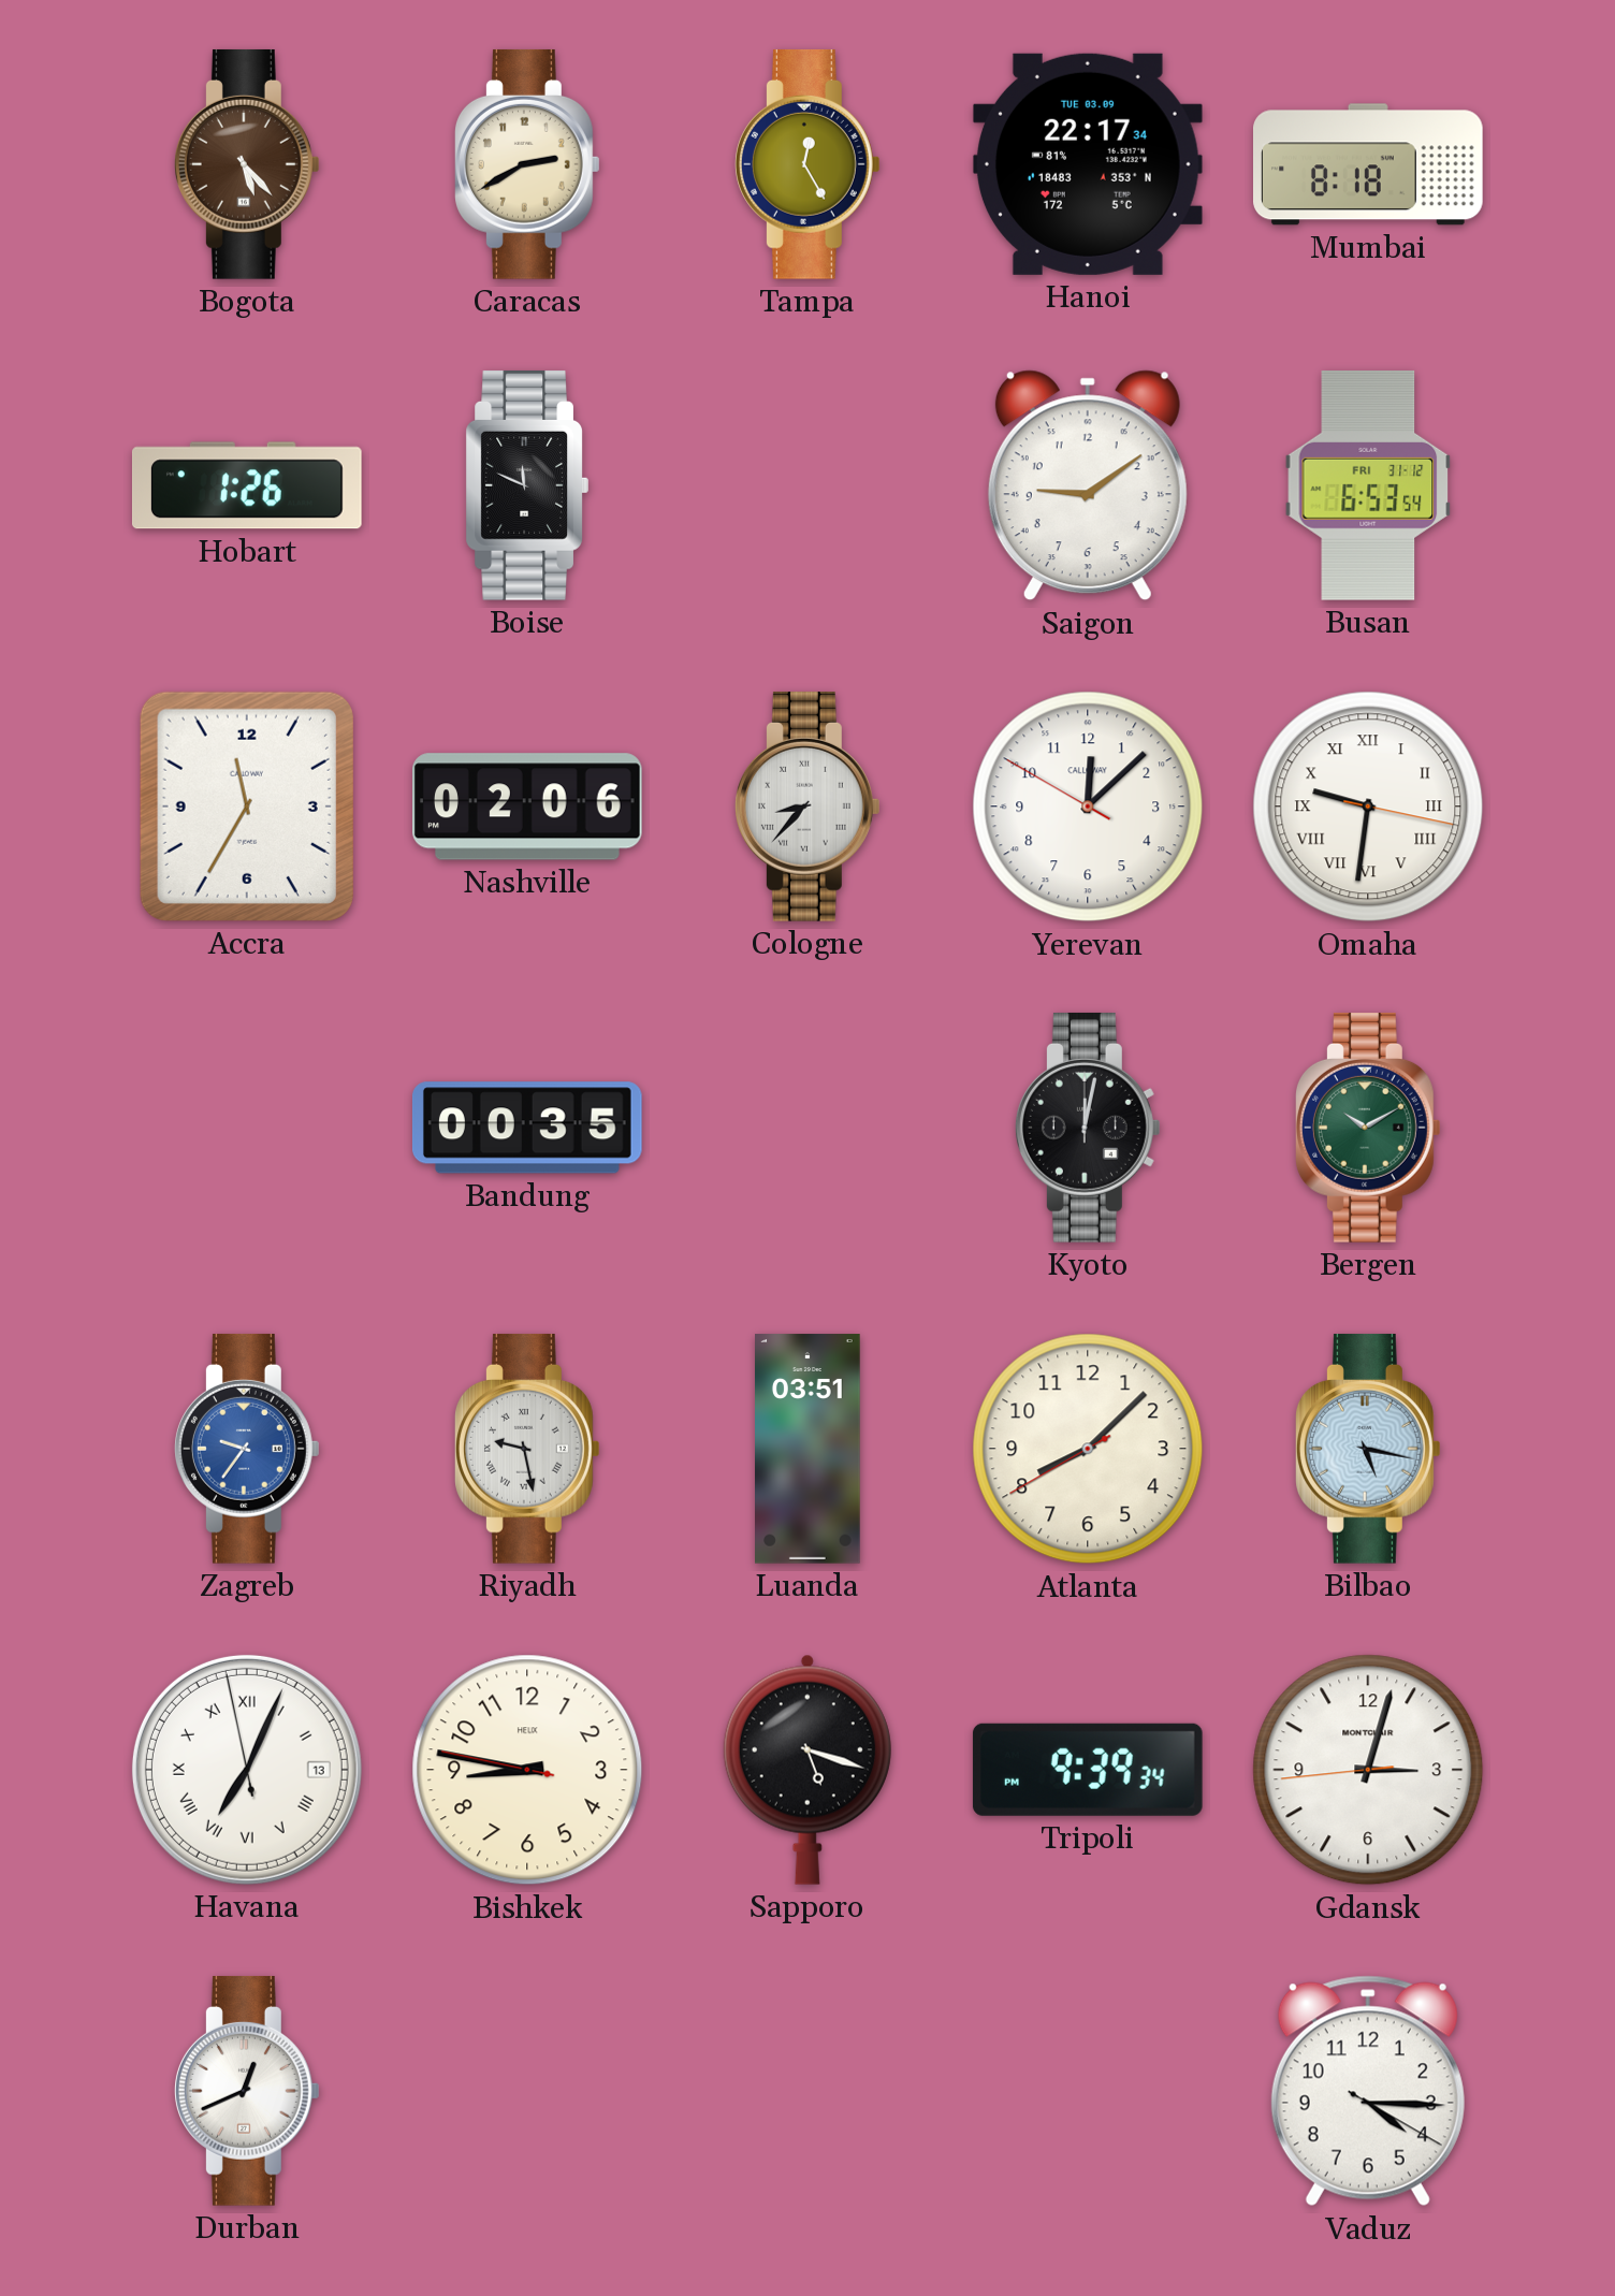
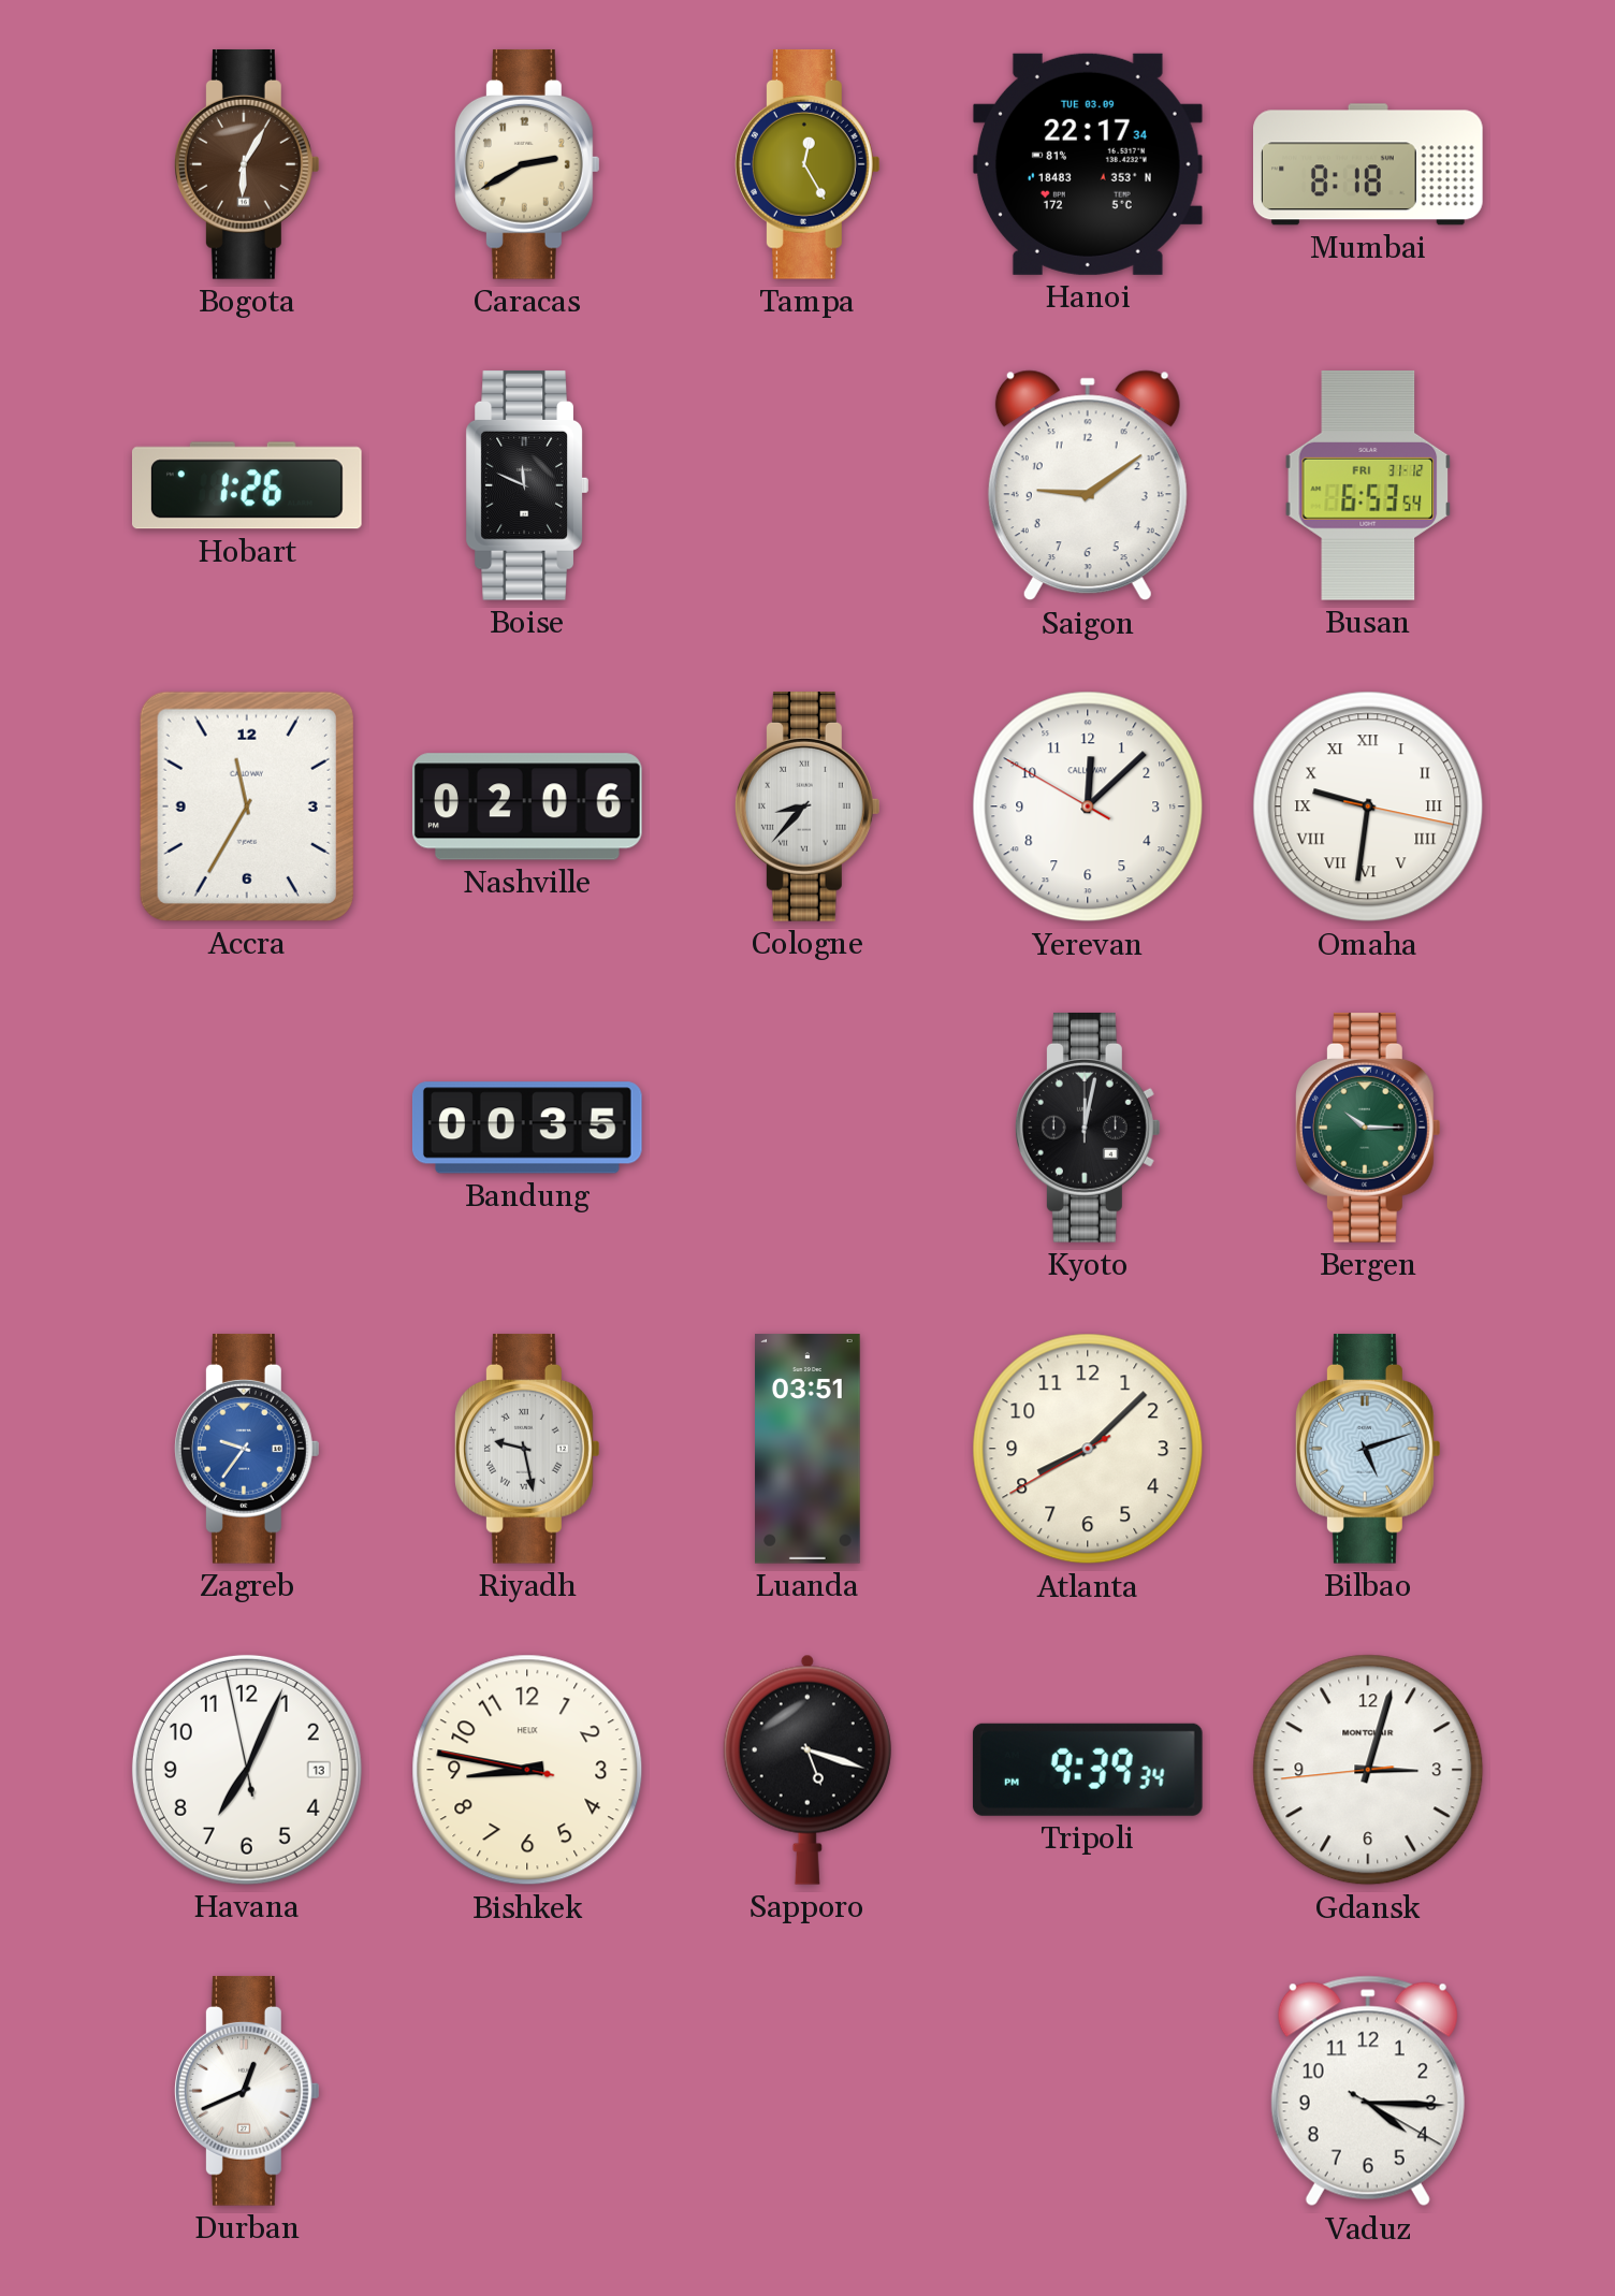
Bogota: 5:23 -> 6:05 (247, 164)
Bergen: 10:10 -> 10:15 (1368, 1128)
Bilbao: 5:17 -> 5:12 (1368, 1449)
Havana numerals: Roman -> Arabic (247, 1770)
